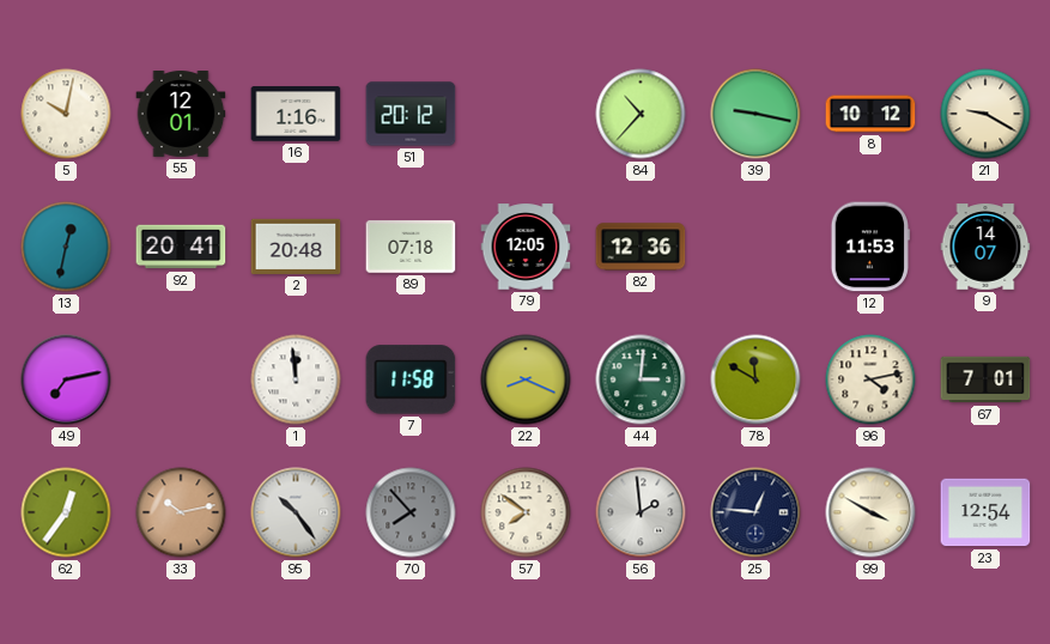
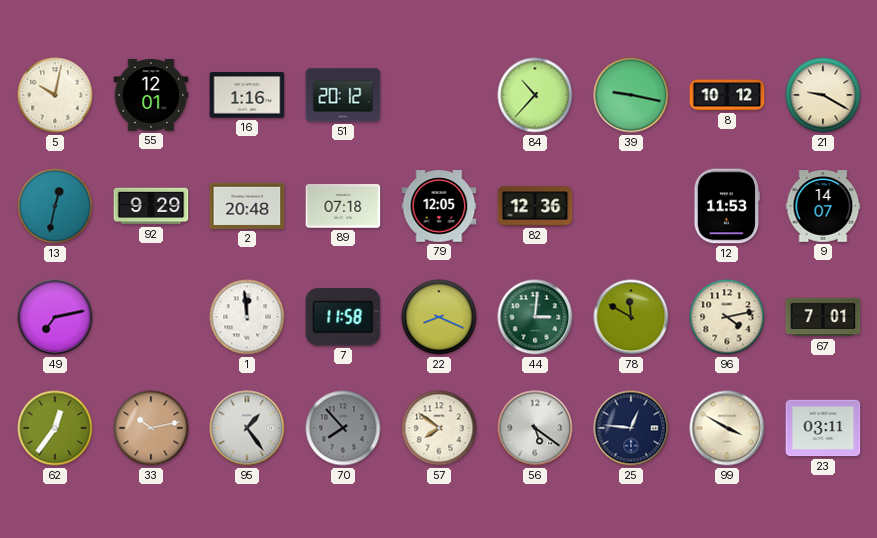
92: 20:41 -> 9:29 (151, 206)
95: 10:24 -> 1:24 (247, 428)
56: 1:59 -> 5:21 (535, 428)
23: 12:54 -> 03:11 (823, 428)
